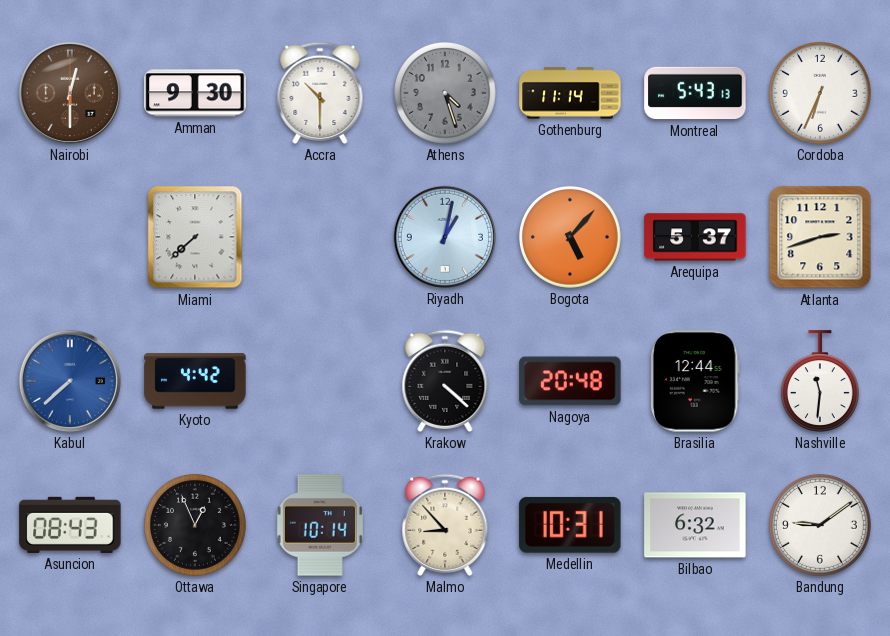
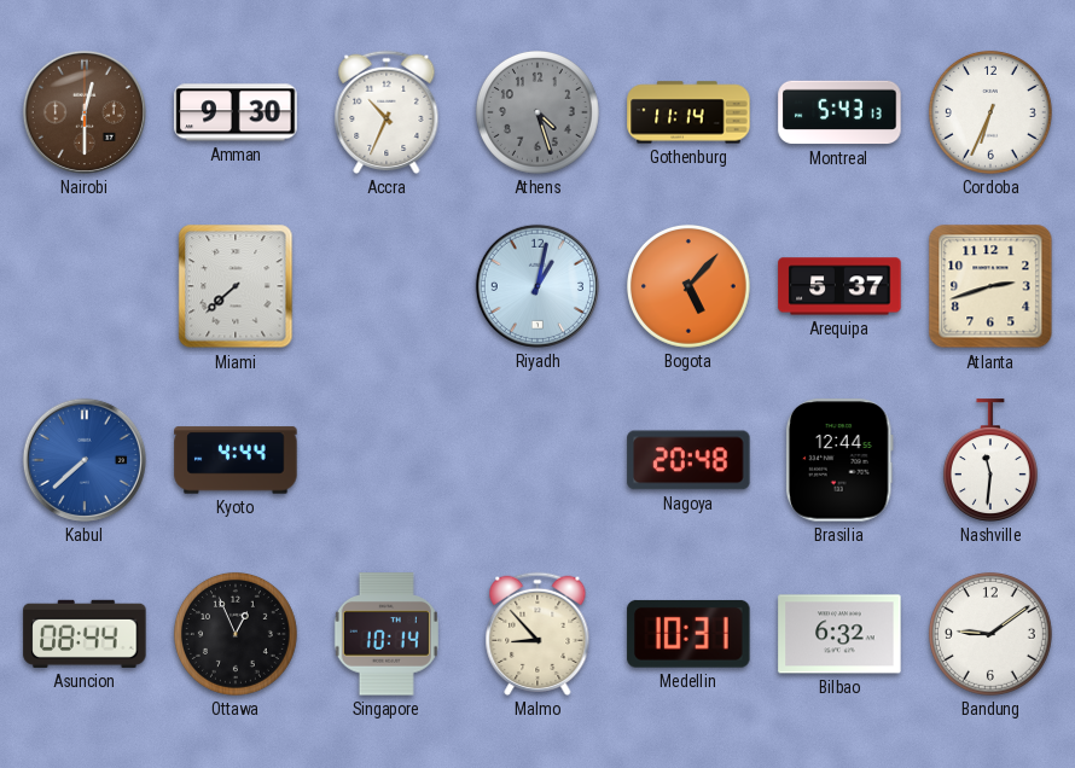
Accra: 10:30 -> 10:34 (387, 112)
Kyoto: 4:42 -> 4:44 (236, 460)
Krakow: 4:22 -> none (445, 381)
Asuncion: 08:43 -> 08:44 (85, 634)
